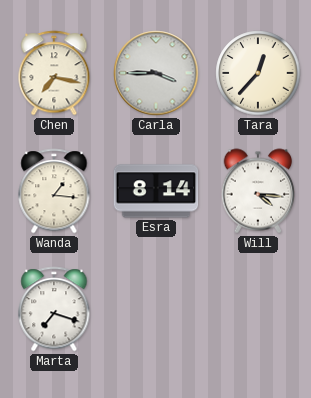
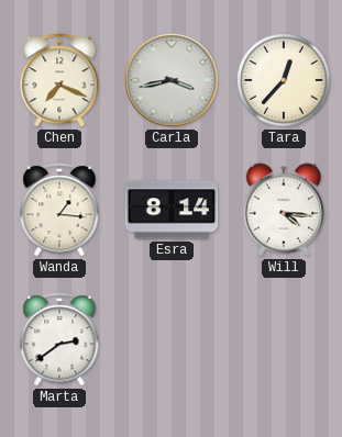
Chen: 7:17 -> 7:19 (59, 80)
Carla: 3:45 -> 3:43 (172, 80)
Marta: 7:18 -> 2:39 (59, 339)
